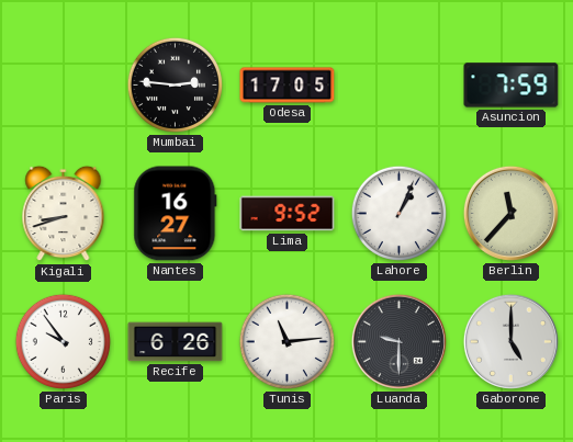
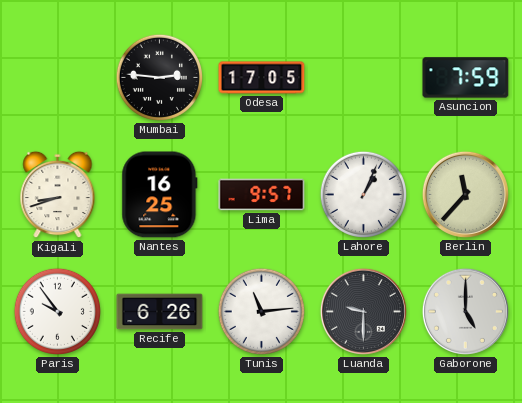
Nantes: 16:27 -> 16:25 (160, 195)
Lima: 9:52 -> 9:57 (262, 195)
